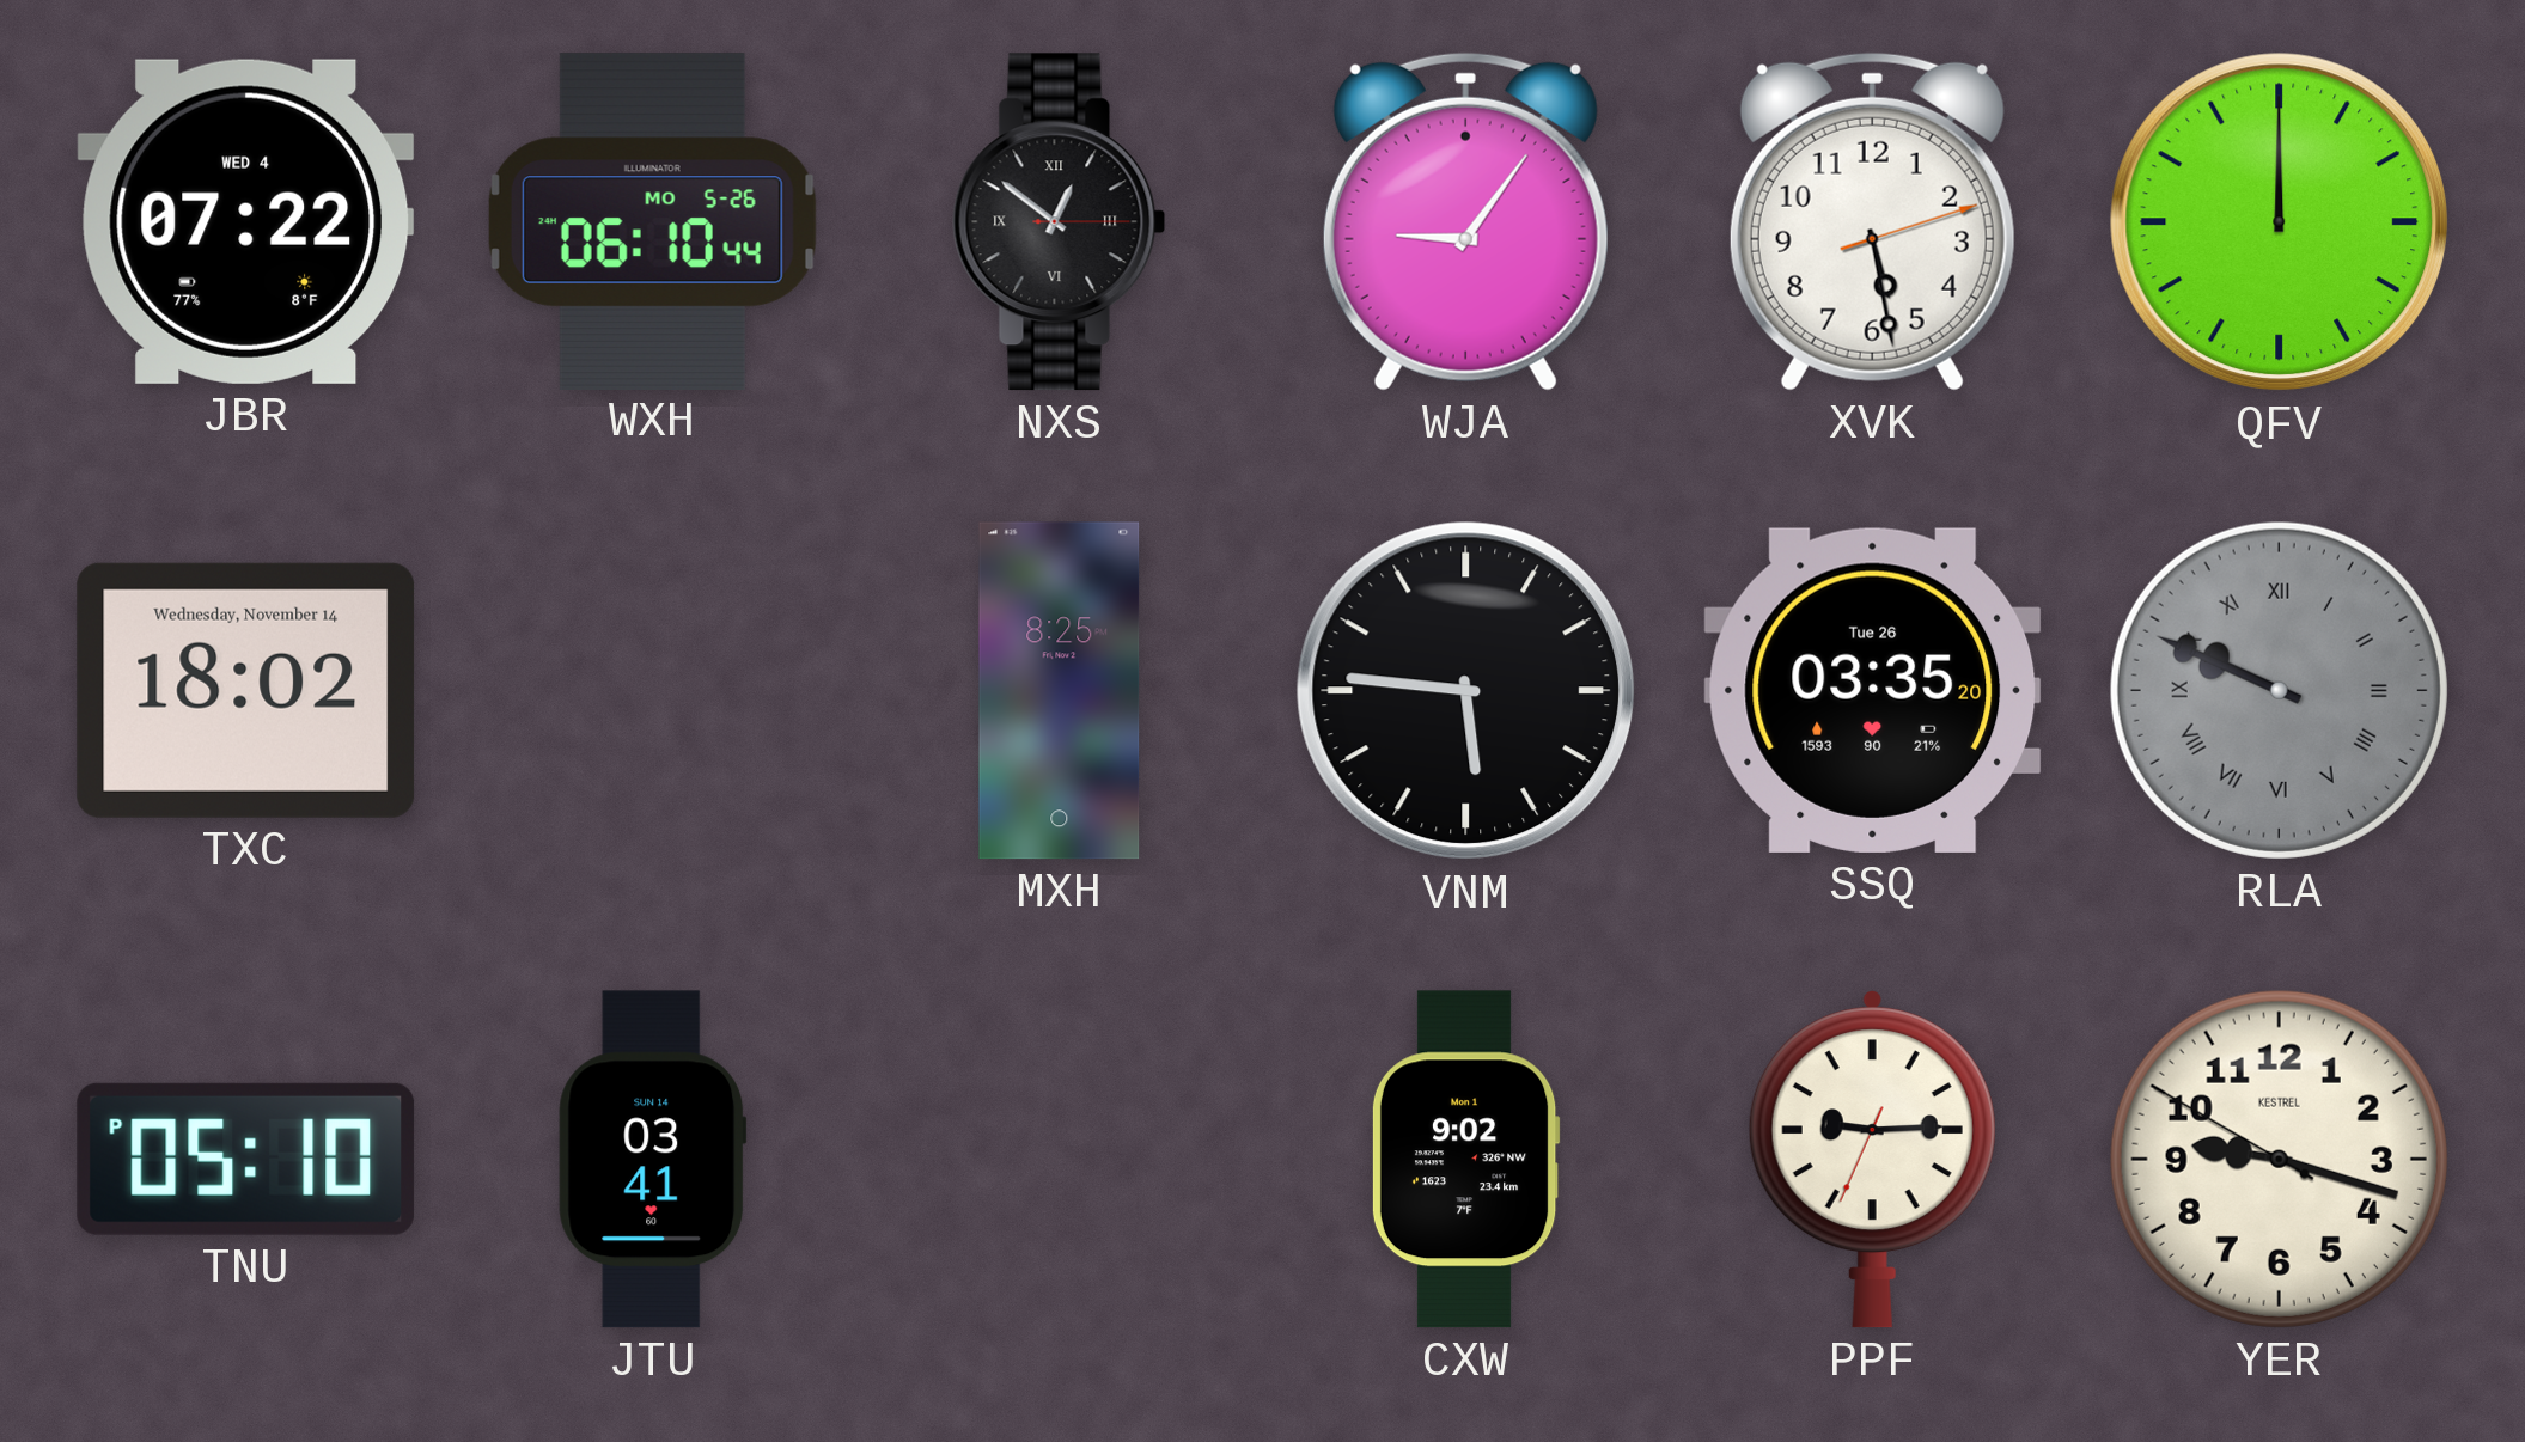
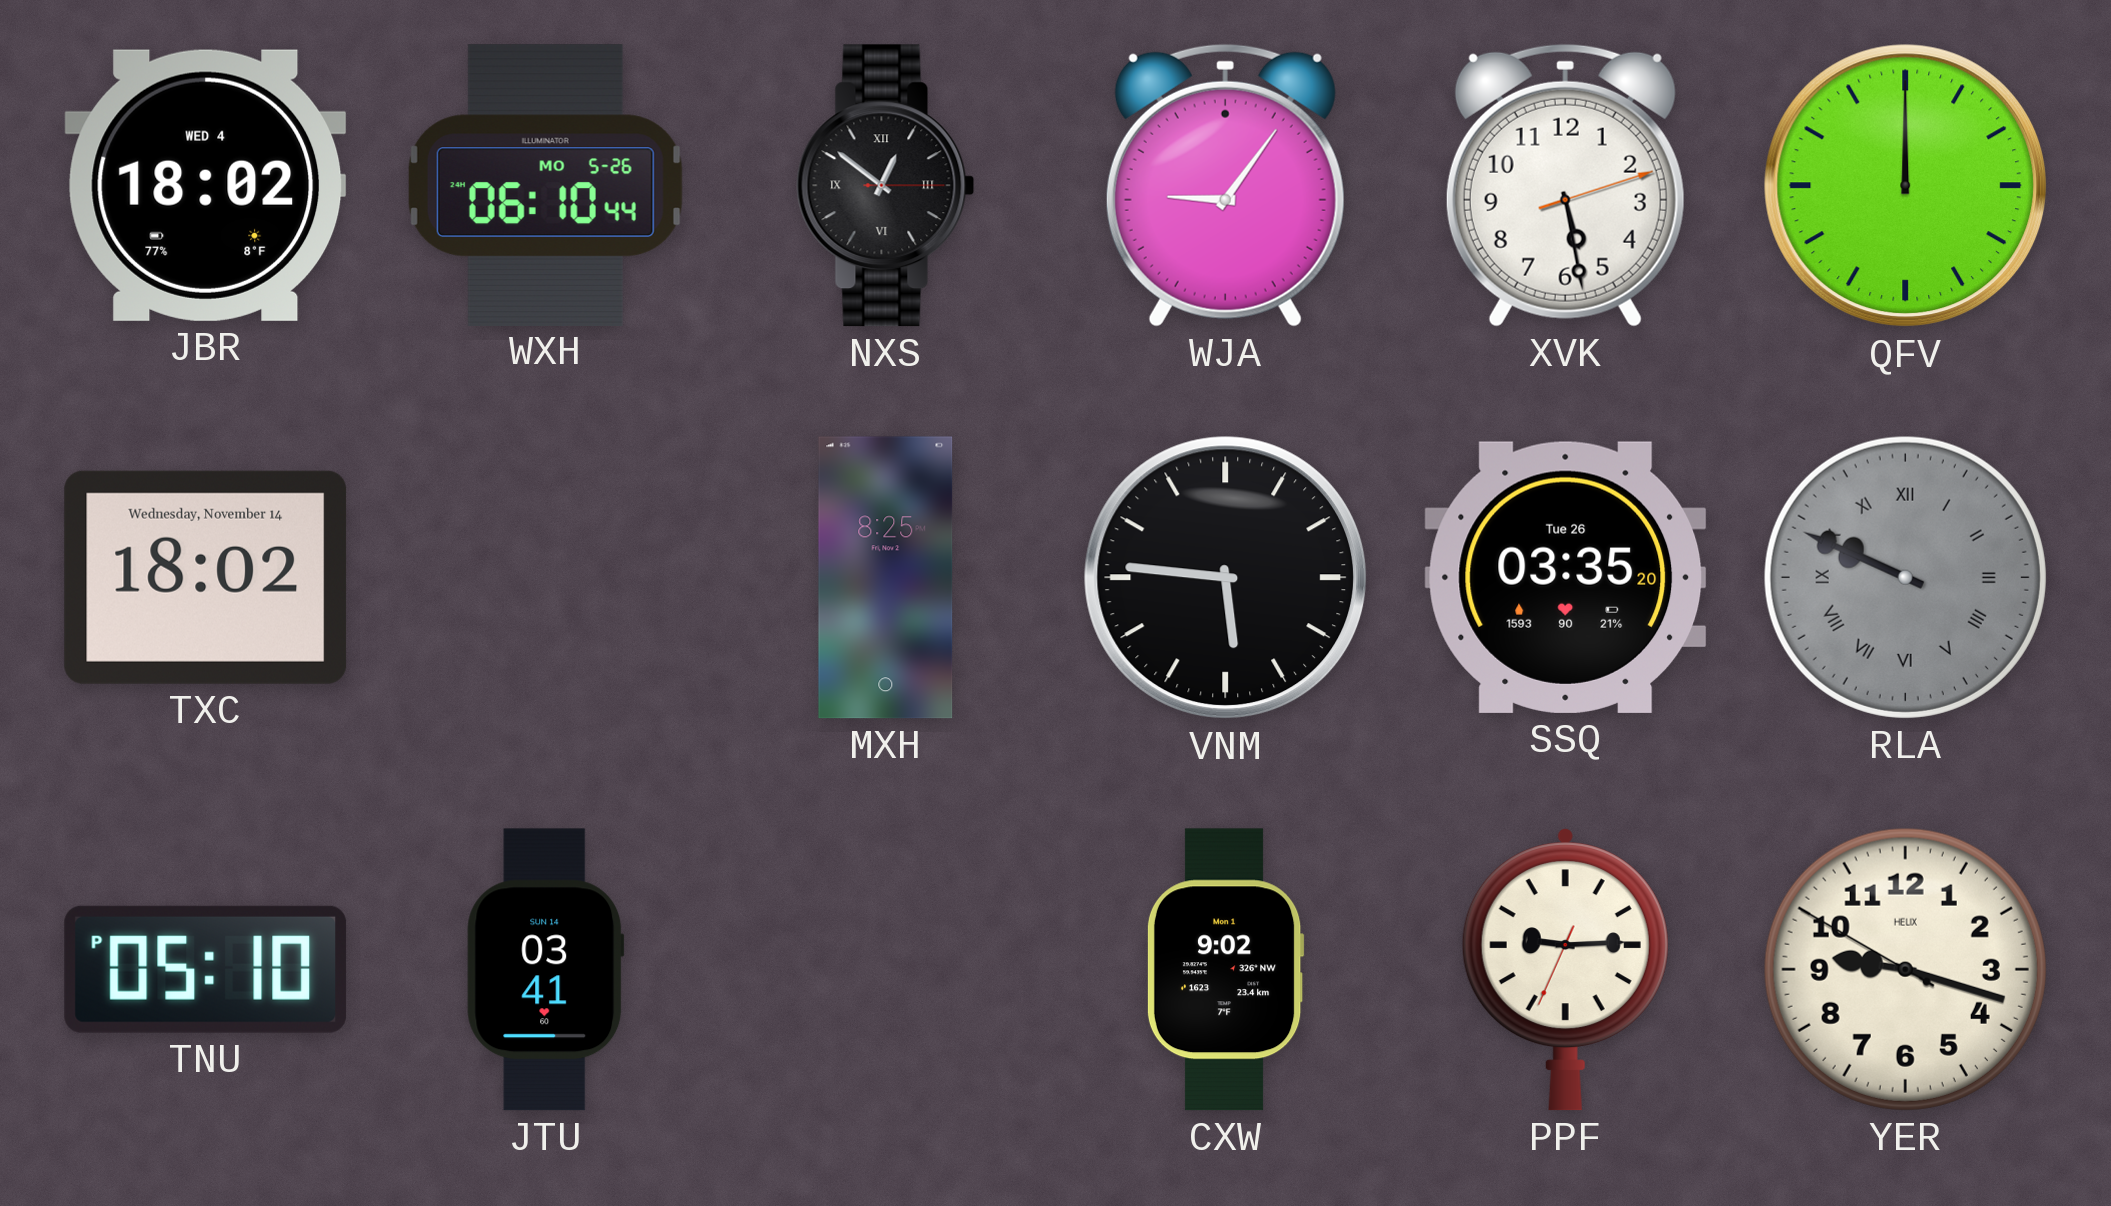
JBR: 07:22 -> 18:02 (206, 185)
YER brand: KESTREL -> HELIX (1905, 969)
